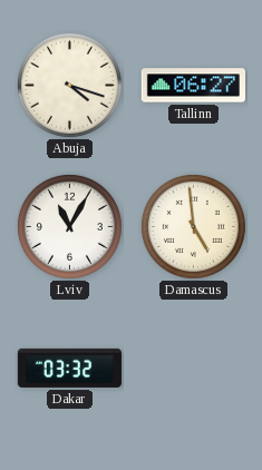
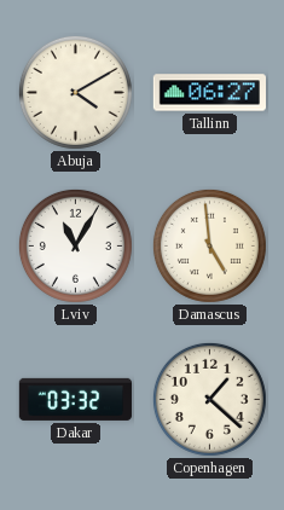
Abuja: 4:18 -> 4:10 (75, 92)
Copenhagen: none -> 1:22 (209, 399)
